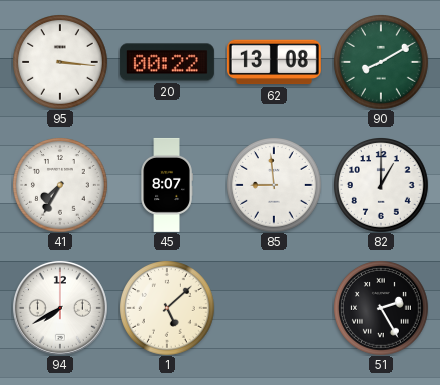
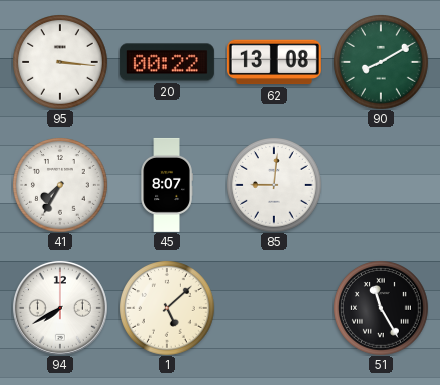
85: 8:59 -> 9:01 (274, 185)
82: 1:00 -> none (381, 185)
51: 2:25 -> 11:25 (381, 308)
